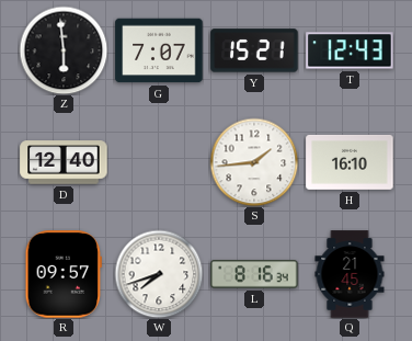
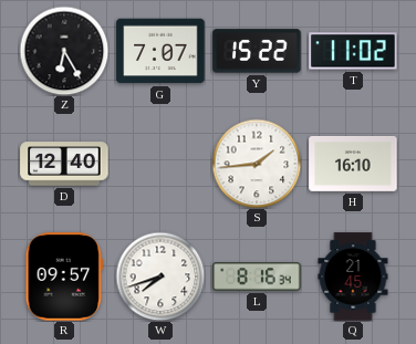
Z: 5:59 -> 6:25 (64, 51)
Y: 15:21 -> 15:22 (257, 51)
T: 12:43 -> 11:02 (353, 51)
